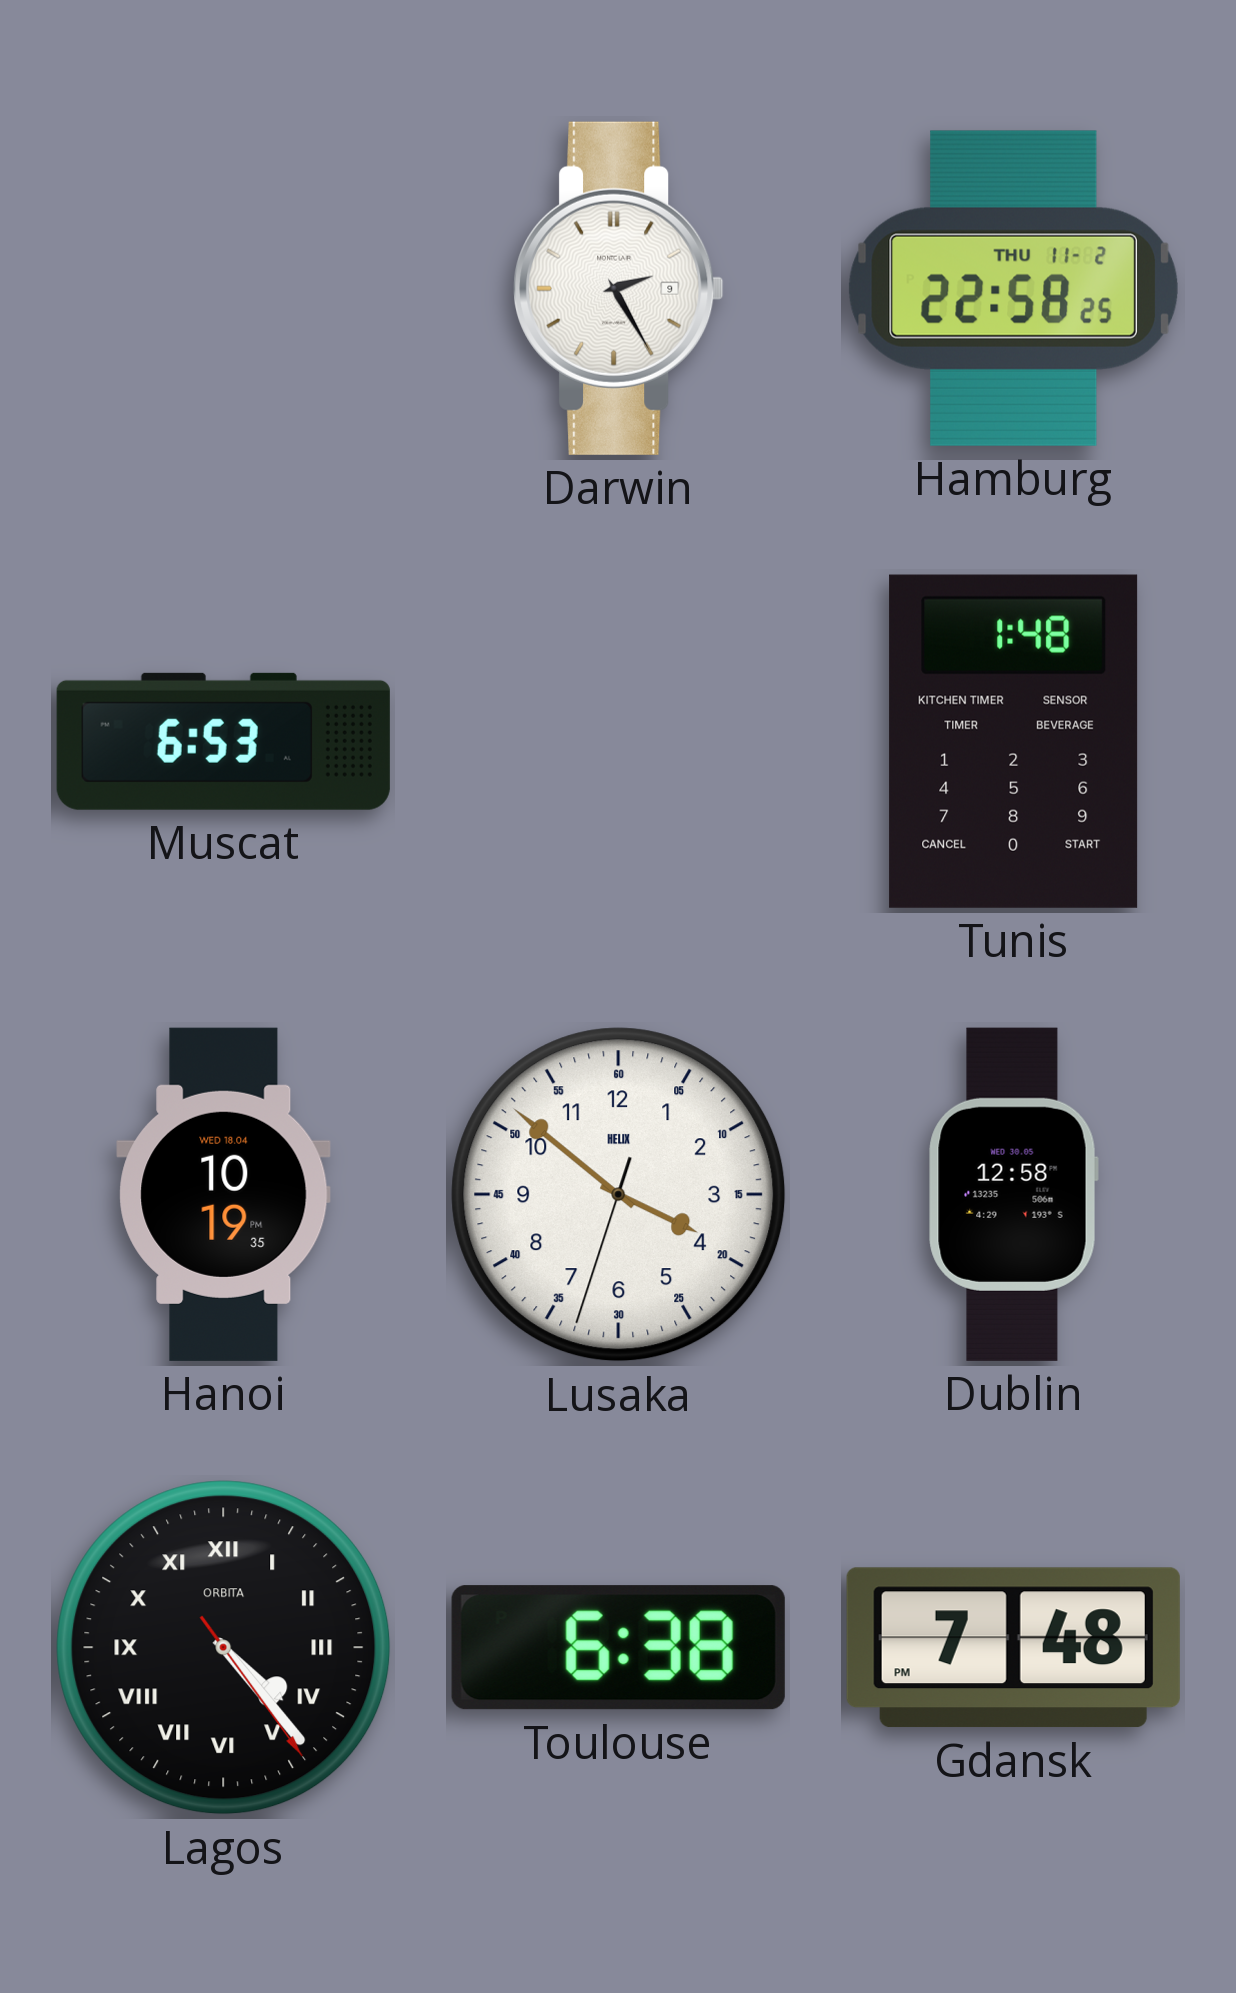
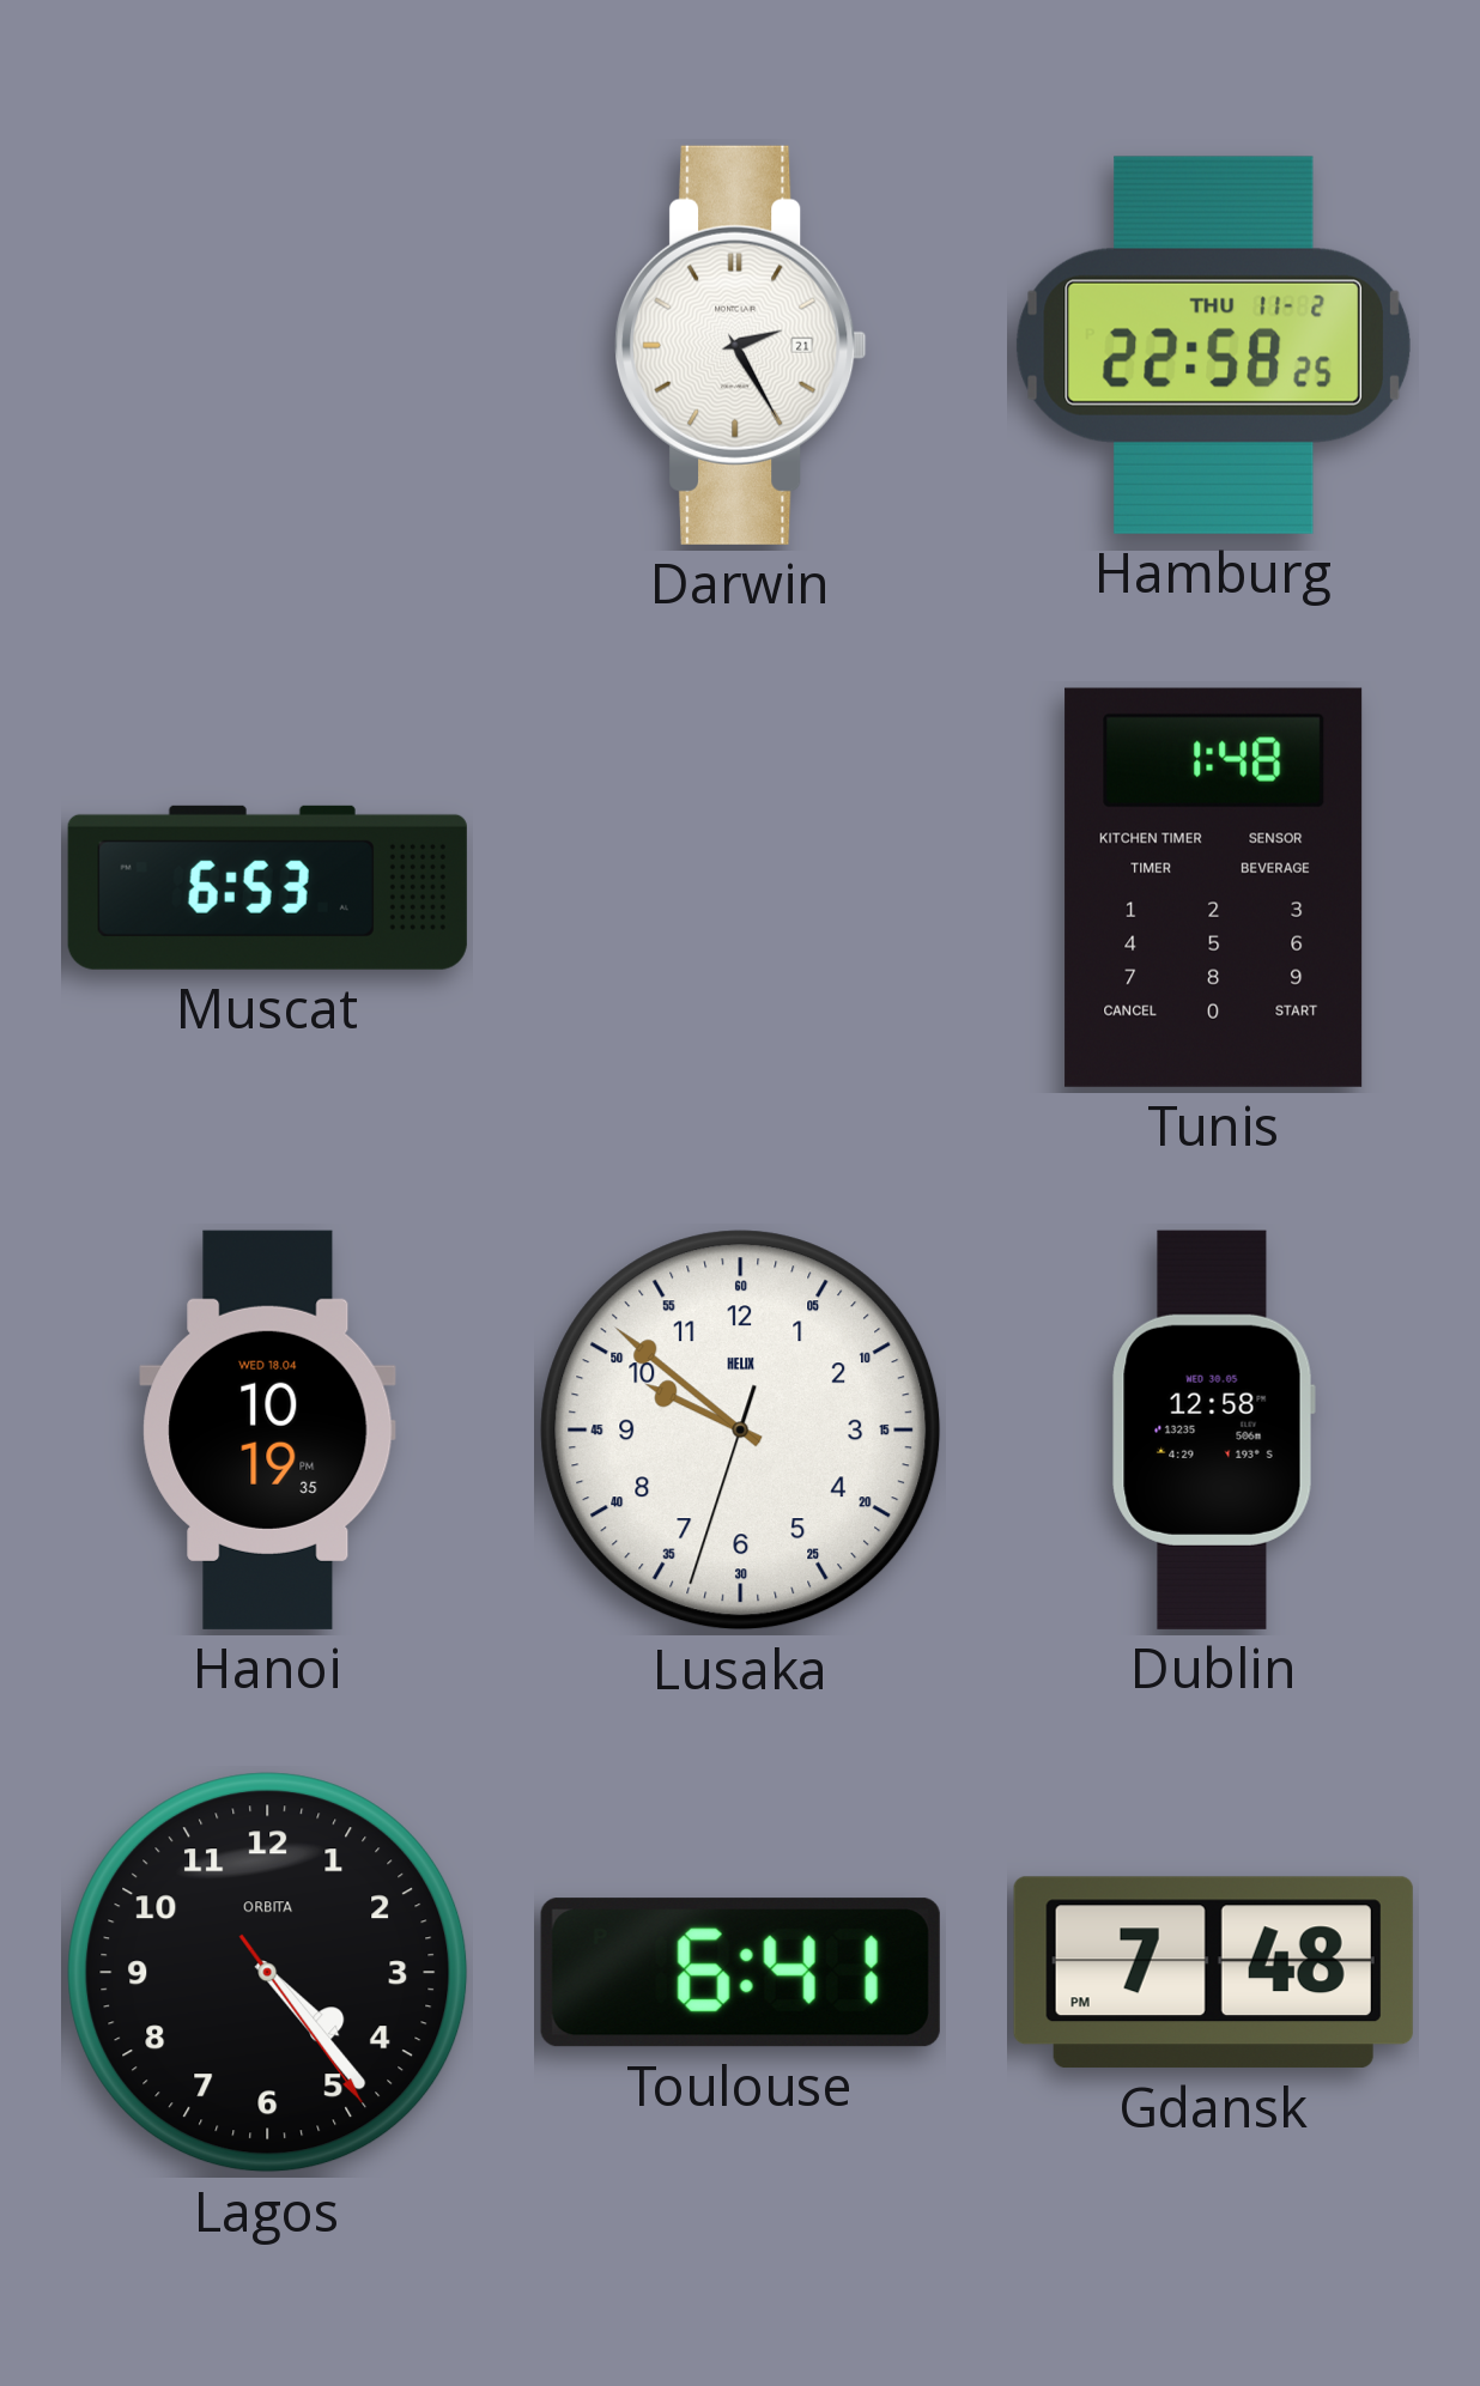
Darwin date: 9 -> 21 (741, 345)
Lusaka: 3:51 -> 9:51 (741, 1431)
Lagos numerals: Roman -> Arabic (268, 1973)
Toulouse: 6:38 -> 6:41 (740, 1973)
